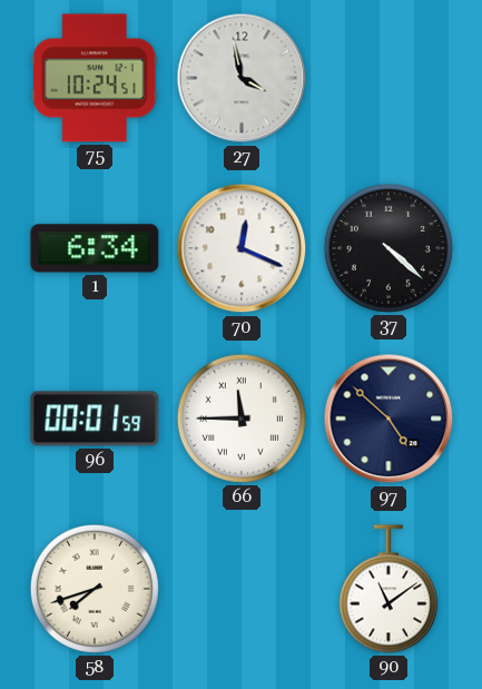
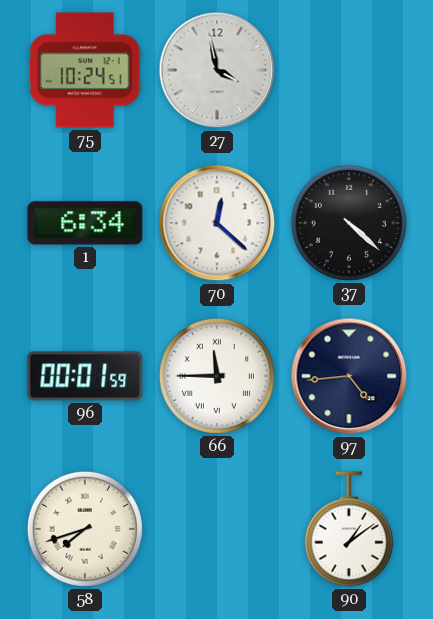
70: 12:19 -> 12:22 (217, 223)
97: 4:52 -> 4:44 (349, 376)
90: 11:09 -> 1:09 (349, 529)
